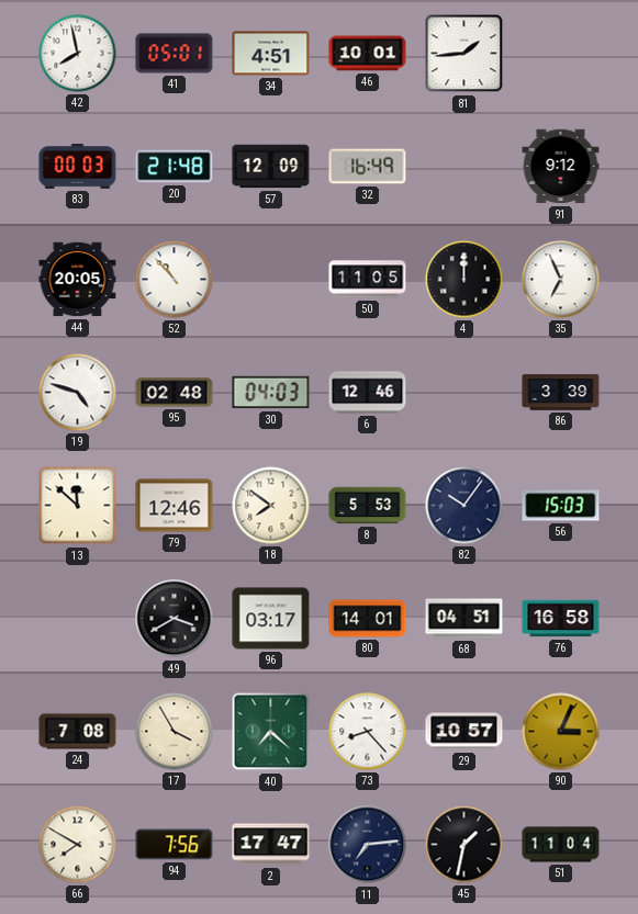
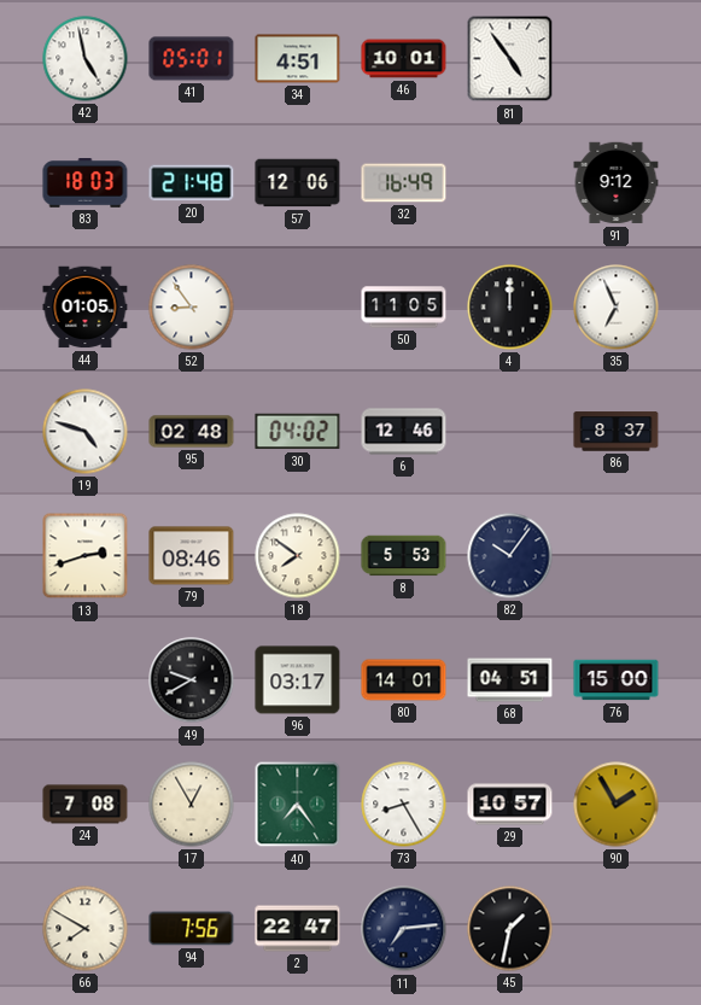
42: 7:58 -> 4:58 (86, 59)
81: 1:44 -> 4:54 (510, 59)
83: 00:03 -> 18:03 (86, 183)
57: 12:09 -> 12:06 (298, 183)
44: 20:05 -> 01:05 (86, 308)
52: 10:53 -> 8:54 (192, 308)
30: 04:03 -> 04:02 (298, 432)
86: 3:39 -> 8:37 (617, 432)
13: 11:52 -> 2:42 (86, 556)
79: 12:46 -> 08:46 (192, 556)
56: 15:03 -> none (561, 506)
49: 3:40 -> 9:40 (192, 680)
76: 16:58 -> 15:00 (617, 680)
17: 3:55 -> 12:55 (192, 805)
40: 7:22 -> 7:24 (298, 805)
73: 8:23 -> 8:25 (404, 805)
90: 3:04 -> 1:55 (617, 805)
2: 17:47 -> 22:47 (298, 929)
51: 11:04 -> none (561, 845)
